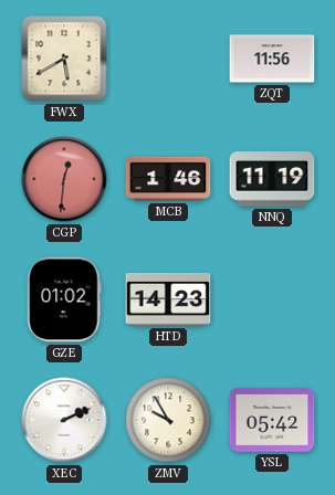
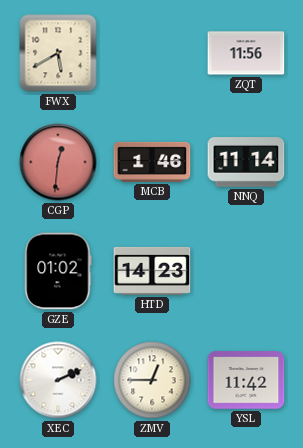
NNQ: 11:19 -> 11:14 (246, 162)
ZMV: 9:55 -> 12:45 (152, 380)
YSL: 05:42 -> 11:42 (246, 380)
